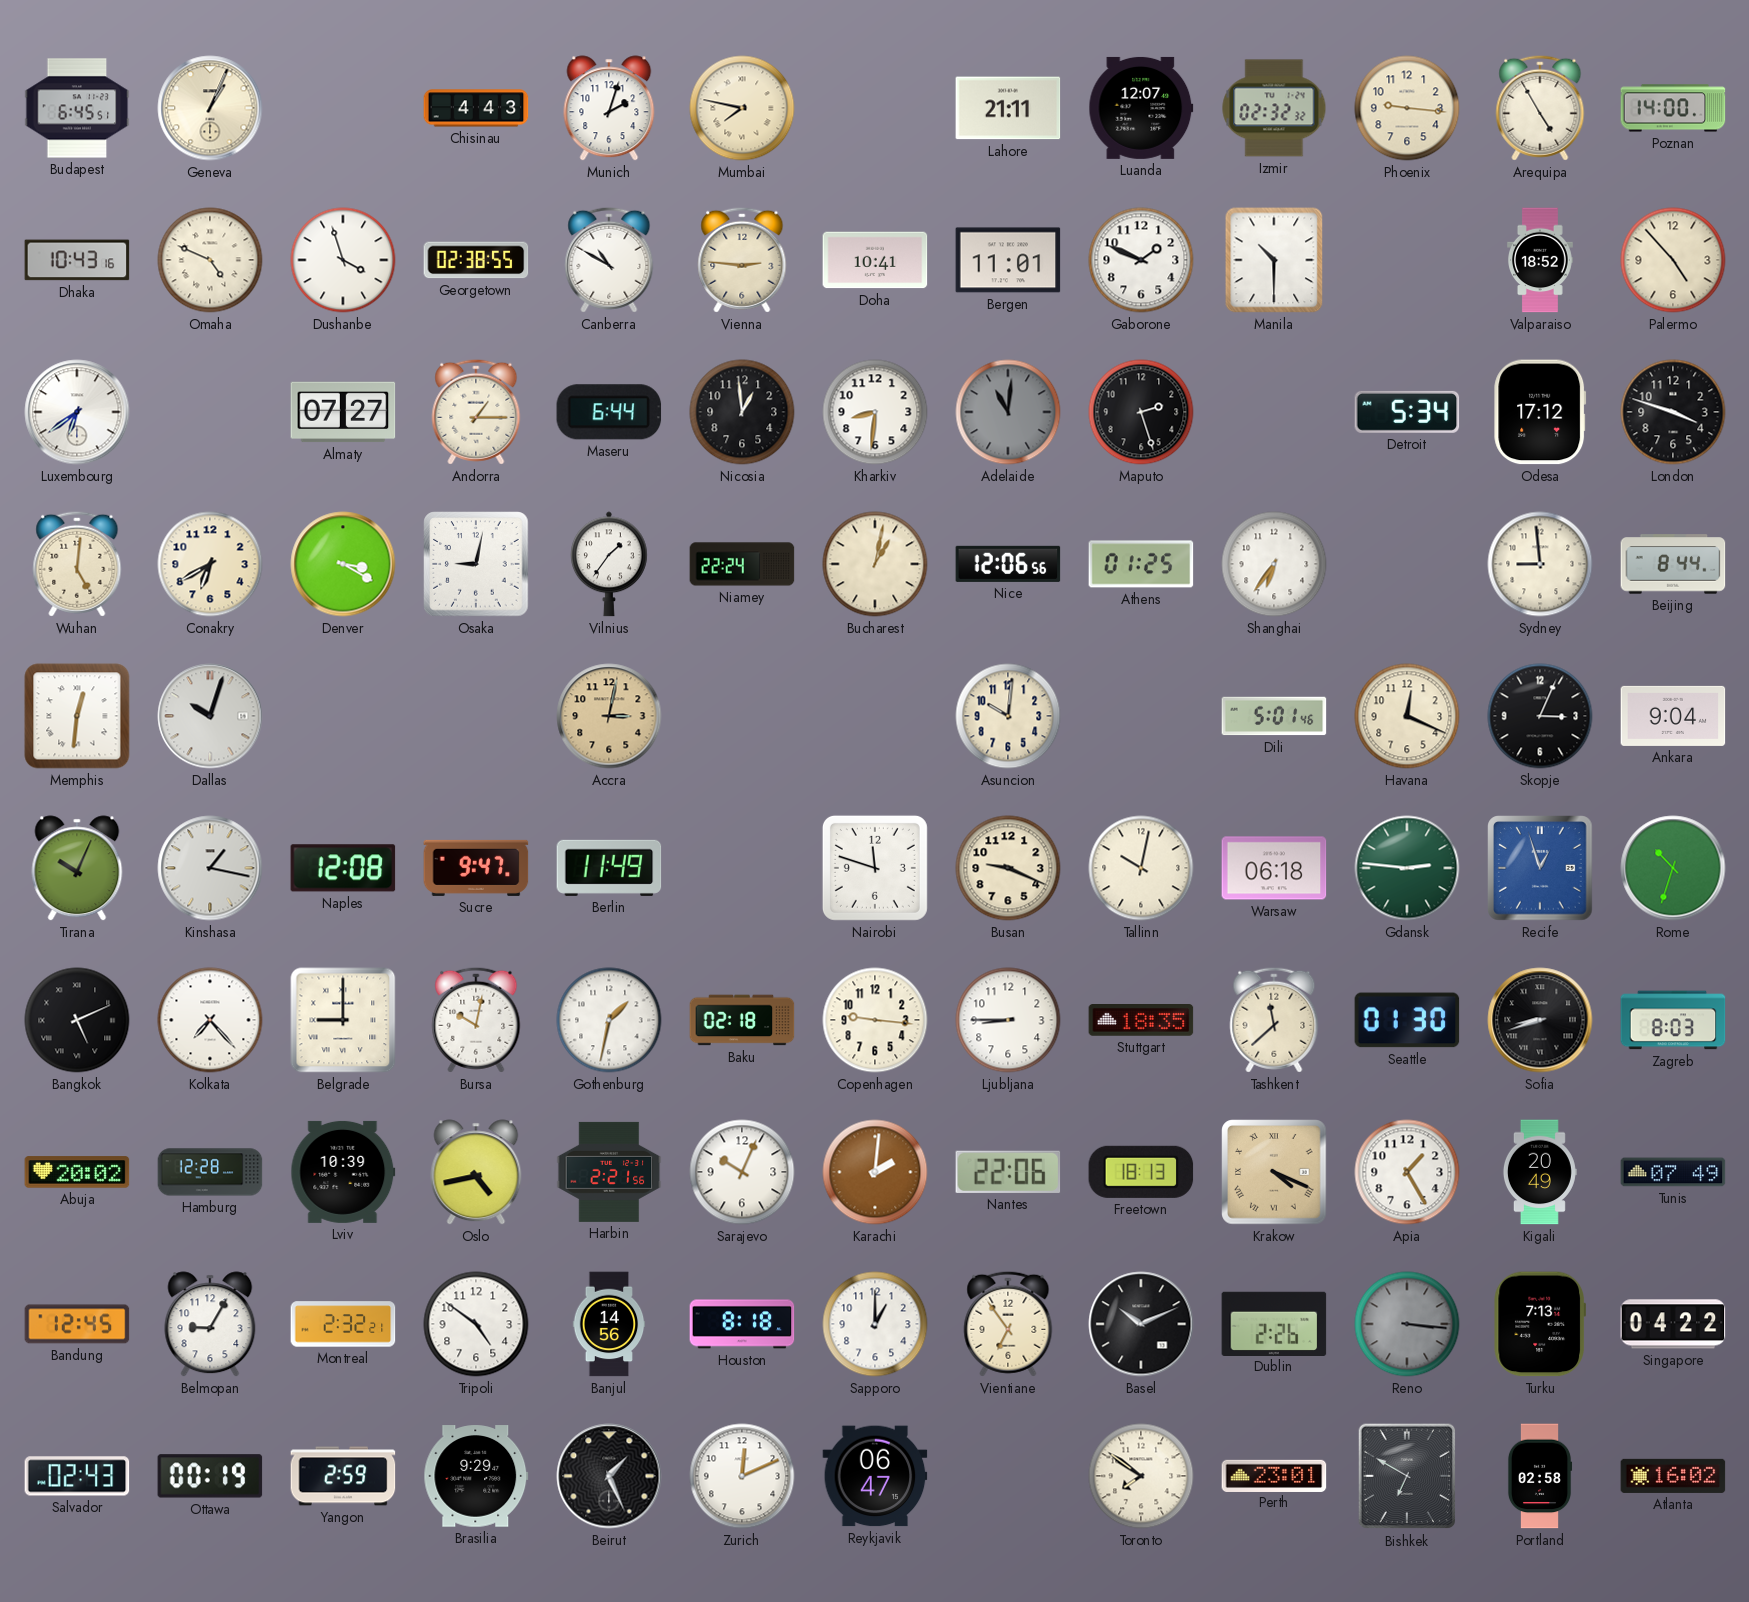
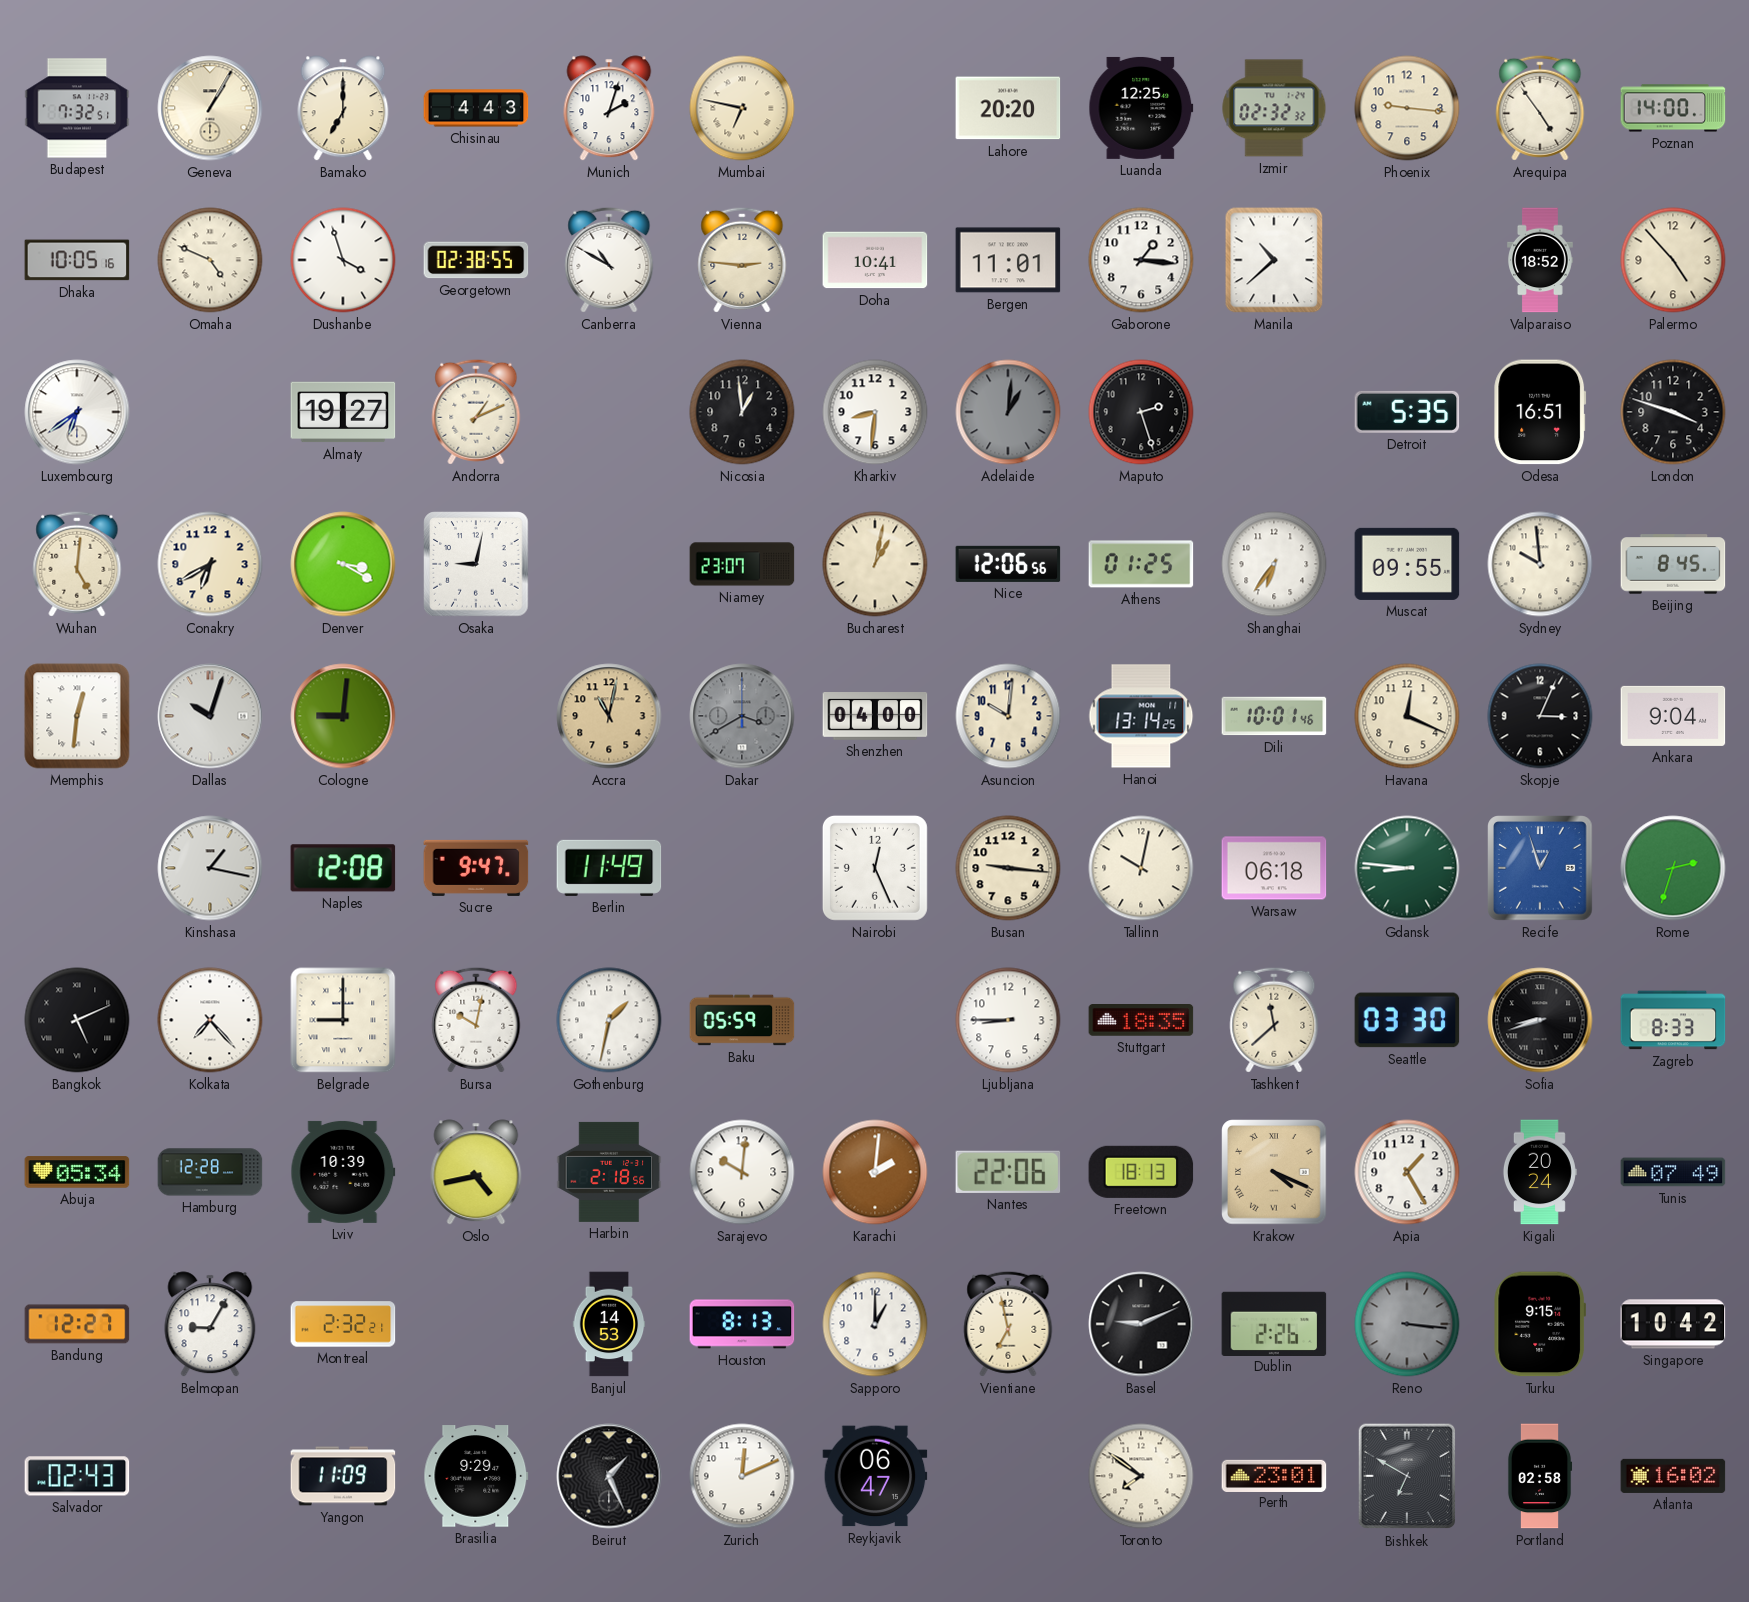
Budapest: 6:45 -> 7:32 (77, 108)
Geneva: 1:04 -> 1:05 (210, 108)
Bamako: none -> 7:00 (343, 108)
Mumbai: 7:47 -> 6:47 (742, 108)
Lahore: 21:11 -> 20:20 (1008, 108)
Luanda: 12:07 -> 12:25 (1141, 108)
Arequipa: 4:55 -> 4:54 (1540, 108)
Dhaka: 10:43 -> 10:05 (77, 260)
Gaborone: 1:49 -> 1:16 (1141, 260)
Manila: 10:30 -> 10:38 (1274, 260)
Almaty: 07:27 -> 19:27 (343, 412)
Andorra: 1:15 -> 1:11 (476, 412)
Maseru: 6:44 -> none (609, 412)
Adelaide: 11:01 -> 1:01 (1008, 412)
Detroit: 5:34 -> 5:35 (1407, 412)
Odesa: 17:12 -> 16:51 (1540, 412)
Vilnius: 1:36 -> none (610, 564)
Niamey: 22:24 -> 23:07 (742, 564)
Muscat: none -> 09:55 (1407, 564)
Sydney: 8:59 -> 9:59 (1540, 564)
Beijing: 8:44 -> 8:45 (1673, 564)
Cologne: none -> 9:01 (343, 716)
Accra: 3:02 -> 11:02 (609, 716)
Dakar: none -> 3:40 (742, 716)
Shenzhen: none -> 04:00 (875, 717)
Hanoi: none -> 13:14 (1141, 716)
Dili: 5:01 -> 10:01 (1274, 716)
Tirana: 10:04 -> none (77, 868)
Nairobi: 11:48 -> 12:26 (875, 868)
Busan: 9:19 -> 9:16 (1008, 868)
Gdansk: 2:46 -> 8:46 (1407, 868)
Rome: 10:33 -> 2:33 (1673, 868)
Baku: 02:18 -> 05:59 (742, 1020)
Copenhagen: 9:16 -> none (875, 1020)
Seattle: 01:30 -> 03:30 (1407, 1020)
Zagreb: 8:03 -> 8:33 (1673, 1020)
Abuja: 20:02 -> 05:34 (77, 1172)
Harbin: 2:21 -> 2:18 (609, 1172)
Sarajevo: 10:04 -> 10:01 (742, 1172)
Kigali: 20:49 -> 20:24 (1539, 1172)
Bandung: 12:45 -> 12:27 (77, 1324)
Tripoli: 4:51 -> none (476, 1324)
Banjul: 14:56 -> 14:53 (609, 1324)
Houston: 8:18 -> 8:13 (742, 1324)
Vientiane: 6:54 -> 6:58 (1008, 1324)
Basel: 10:11 -> 9:11 (1141, 1324)
Turku: 7:13 -> 9:15 (1539, 1324)
Singapore: 04:22 -> 10:42 (1673, 1324)
Ottawa: 00:19 -> none (210, 1476)
Yangon: 2:59 -> 11:09 (343, 1476)
